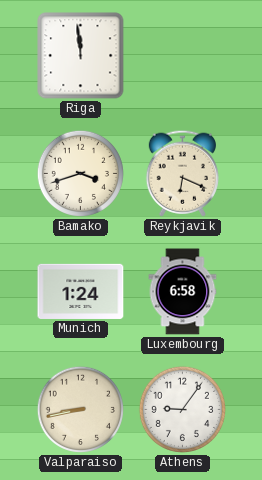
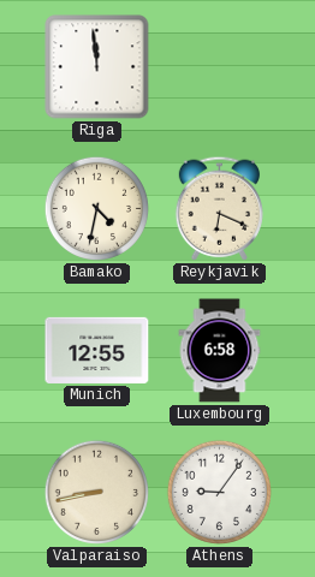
Bamako: 3:42 -> 4:32 (96, 208)
Munich: 1:24 -> 12:55 (97, 350)
